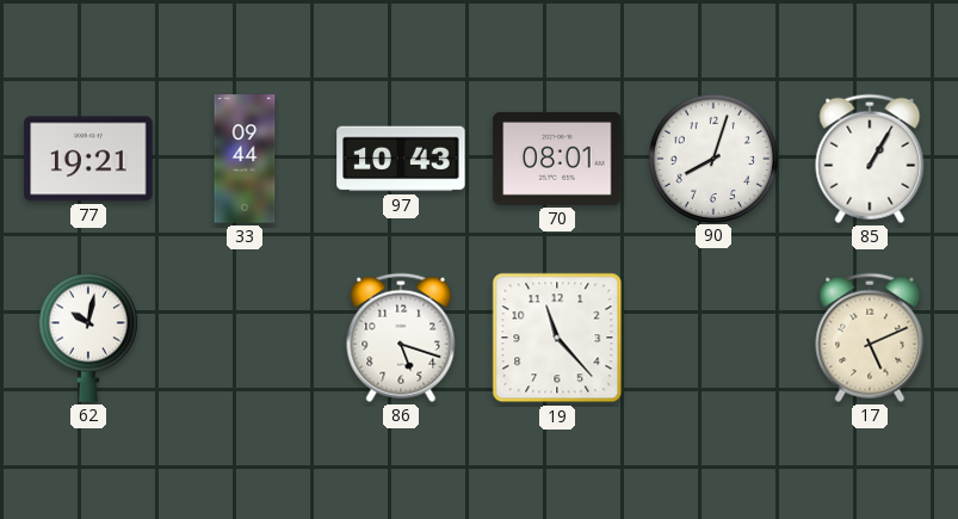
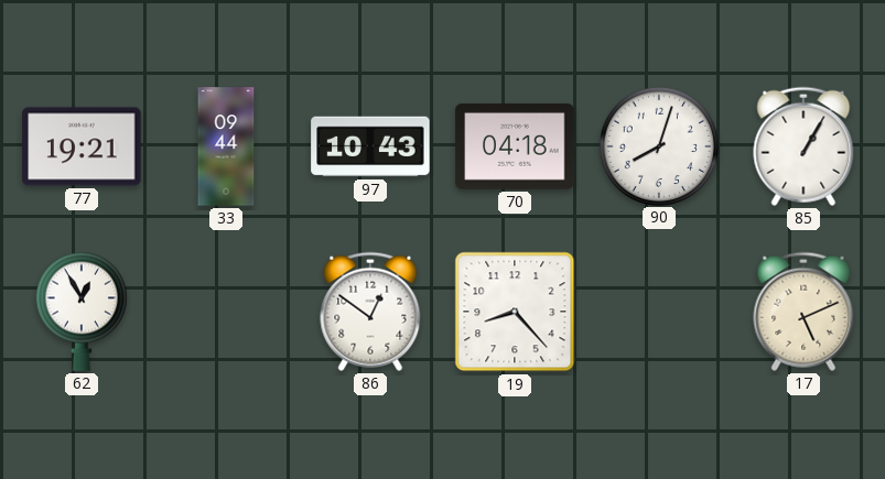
70: 08:01 -> 04:18 (515, 146)
62: 10:02 -> 12:55 (82, 312)
86: 5:18 -> 12:51 (370, 312)
19: 11:23 -> 8:23 (515, 312)
